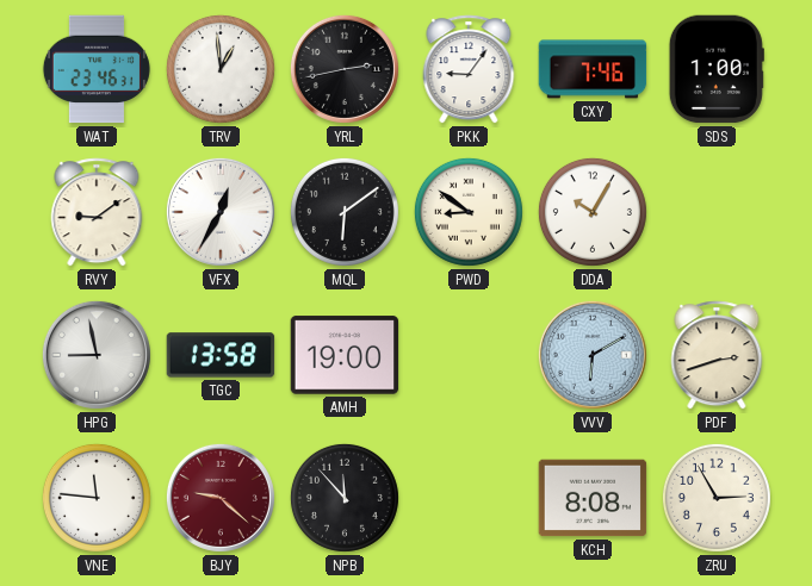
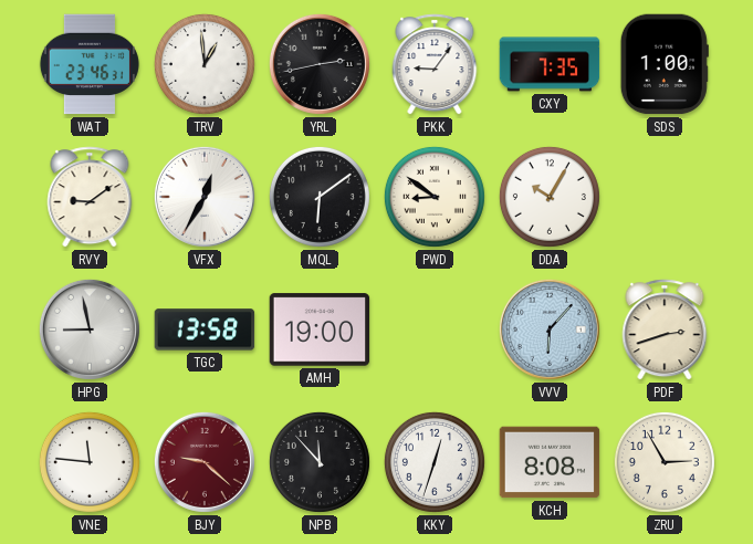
CXY: 7:46 -> 7:35 (550, 64)
VVV: 6:10 -> 6:07 (550, 329)
KKY: none -> 12:33 (435, 462)
